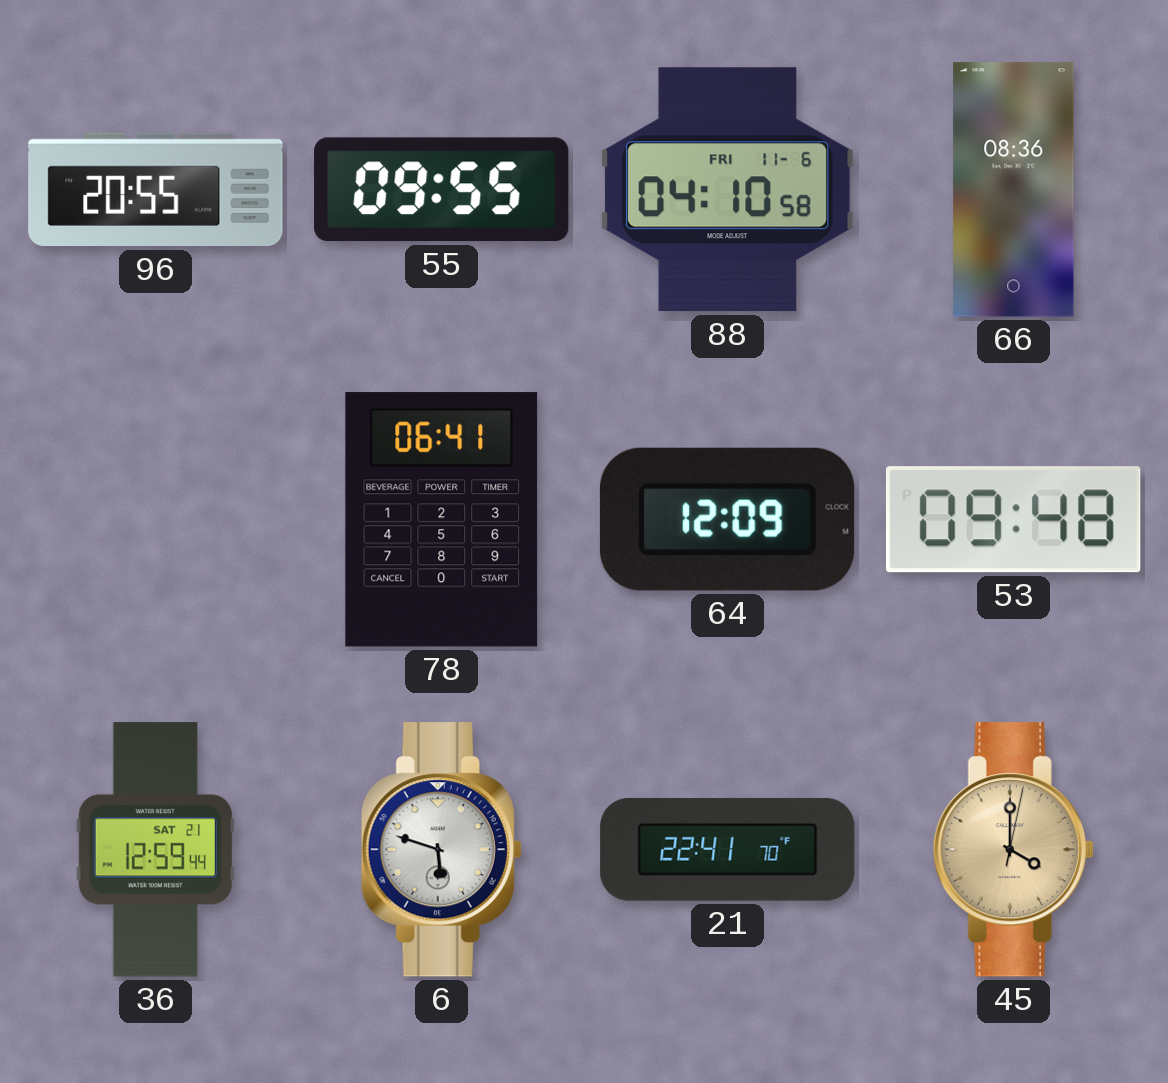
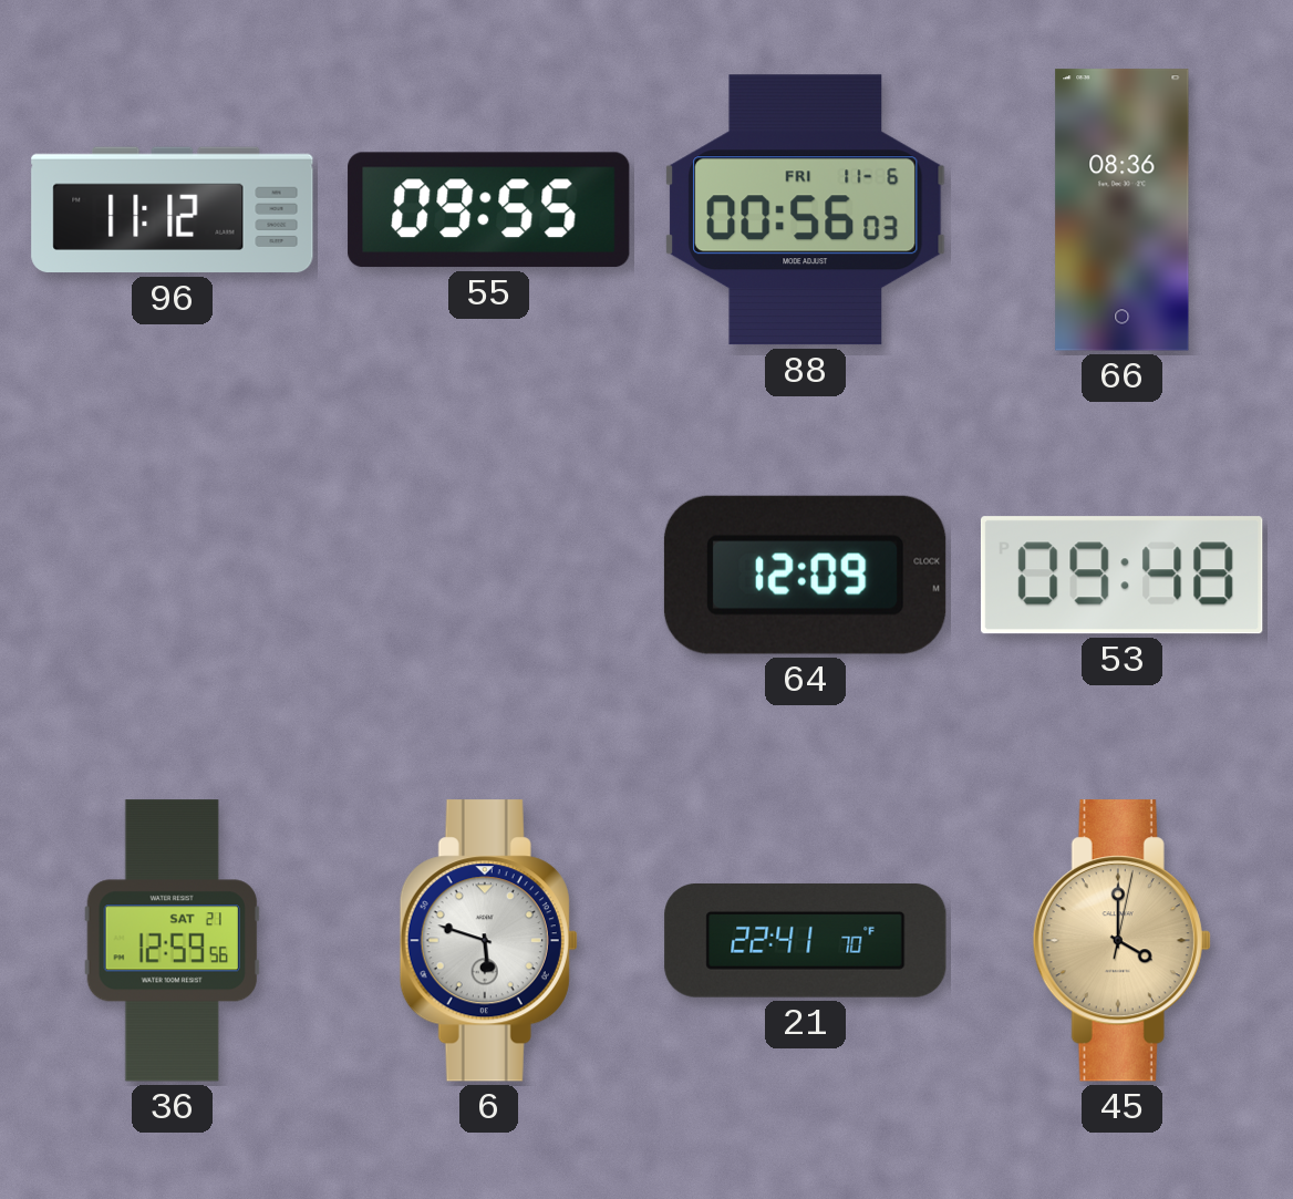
96: 20:55 -> 11:12 (173, 210)
88: 04:10 -> 00:56 (806, 210)
78: 06:41 -> none (442, 520)
36: 12:59:44 -> 12:59:56 (172, 941)
